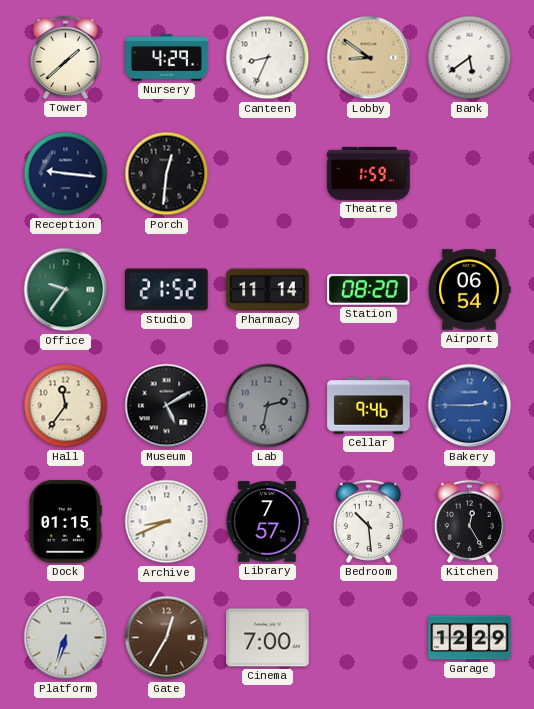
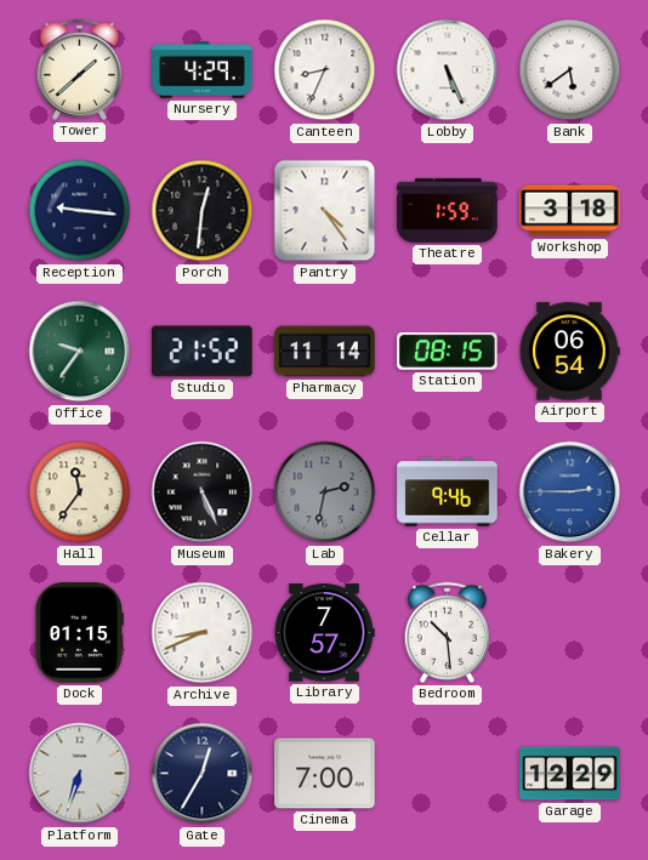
Lobby: 8:51 -> 5:26 (448, 70)
Lobby dial: champagne -> white (448, 70)
Pantry: none -> 4:24 (325, 211)
Workshop: none -> 3:18 (570, 211)
Station: 08:20 -> 08:15 (448, 351)
Museum: 5:10 -> 5:26 (203, 492)
Kitchen: 12:25 -> none (469, 521)
Gate dial: brown -> navy (203, 774)
